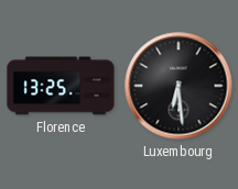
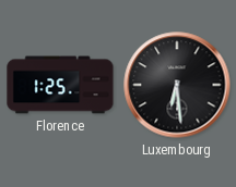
Florence: 13:25 -> 1:25 (60, 85)
